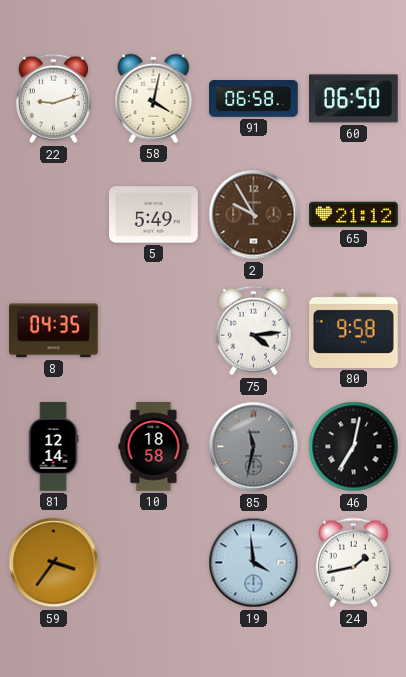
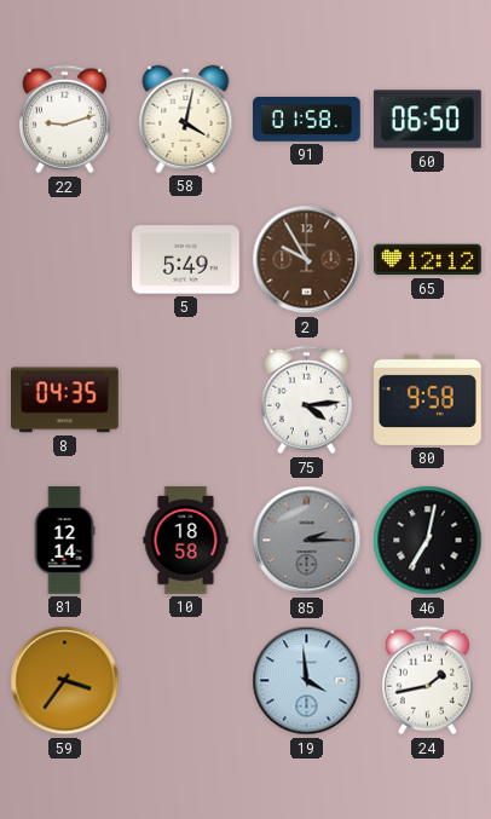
91: 06:58 -> 01:58 (307, 120)
65: 21:12 -> 12:12 (428, 260)
85: 11:32 -> 2:15 (307, 541)
